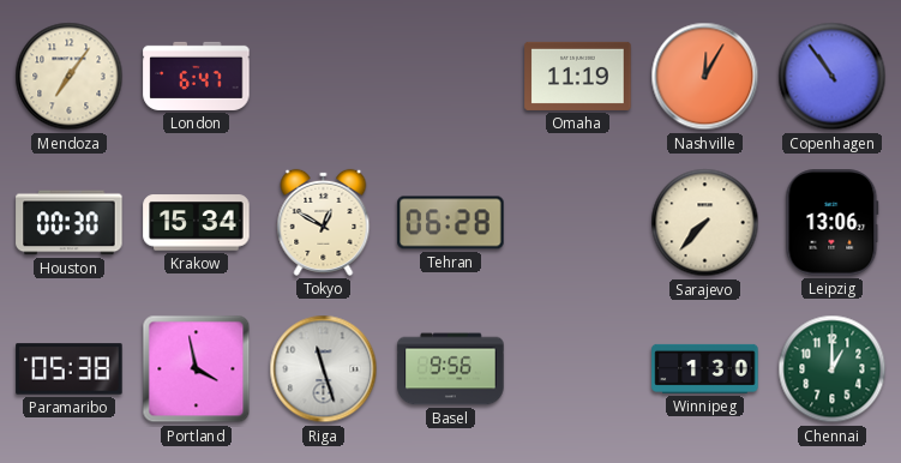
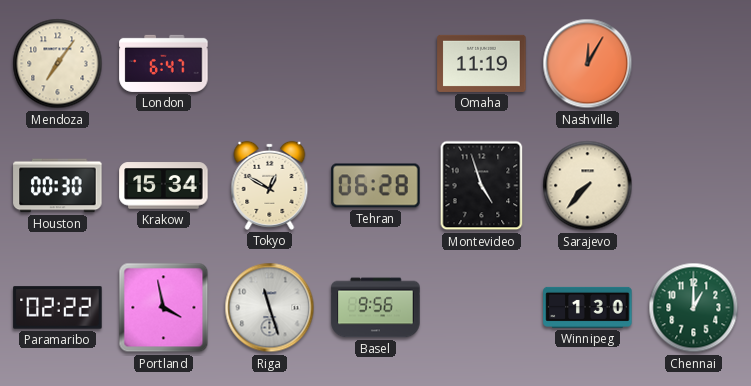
Copenhagen: 10:54 -> none (833, 77)
Montevideo: none -> 4:57 (482, 186)
Leipzig: 13:06 -> none (833, 223)
Paramaribo: 05:38 -> 02:22 (58, 308)
